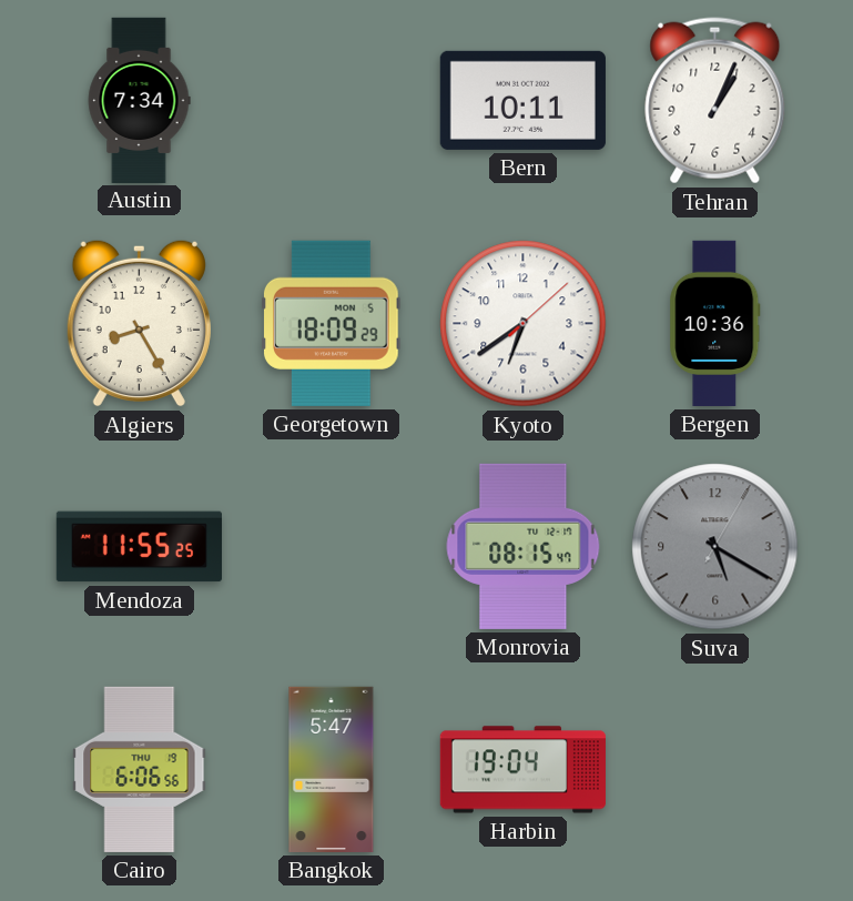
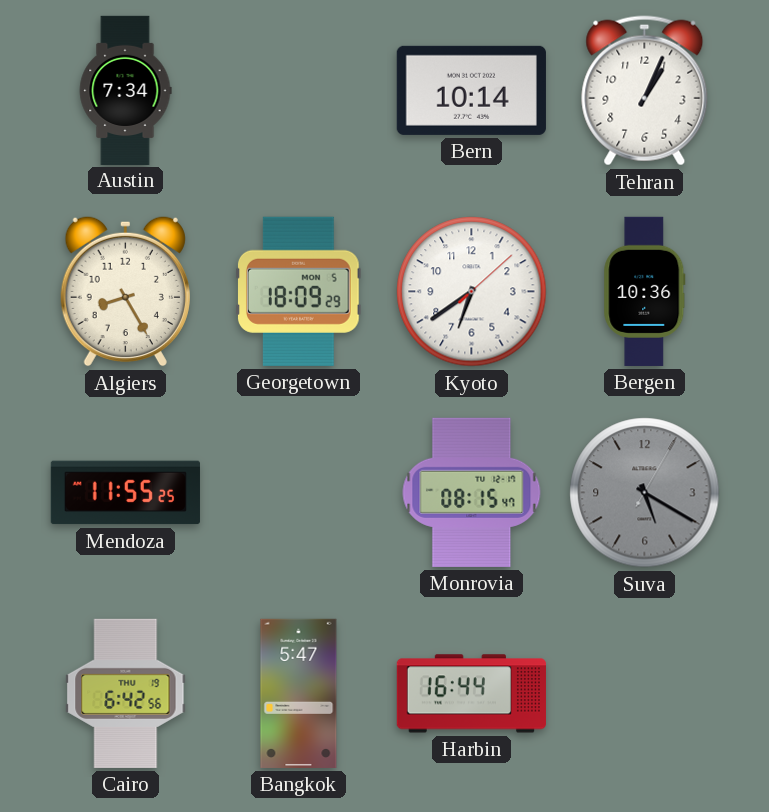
Bern: 10:11 -> 10:14 (471, 90)
Cairo: 6:06 -> 6:42 (126, 693)
Harbin: 19:04 -> 16:44 (471, 694)
